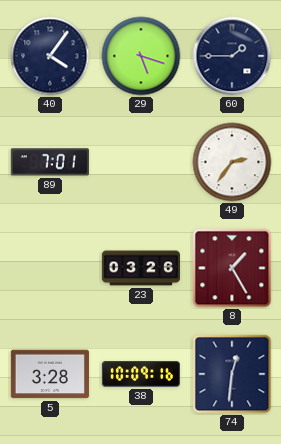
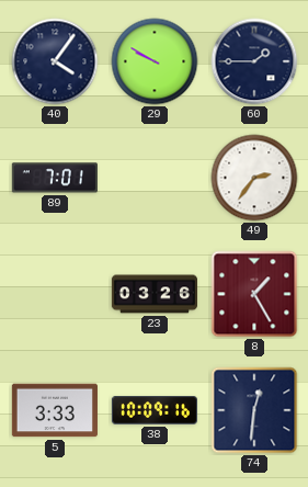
29: 5:18 -> 9:50 (155, 61)
5: 3:28 -> 3:33 (55, 410)
